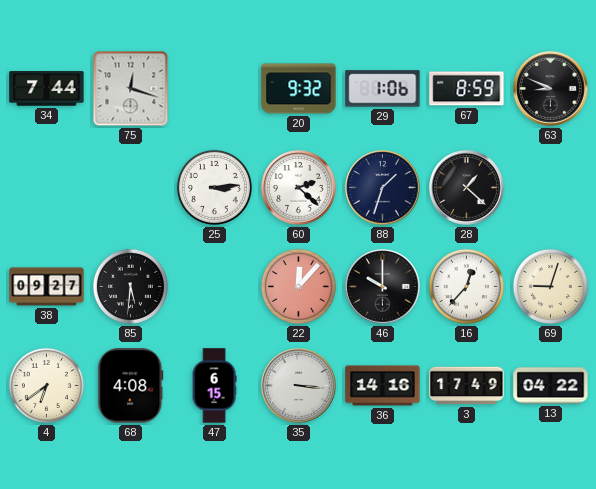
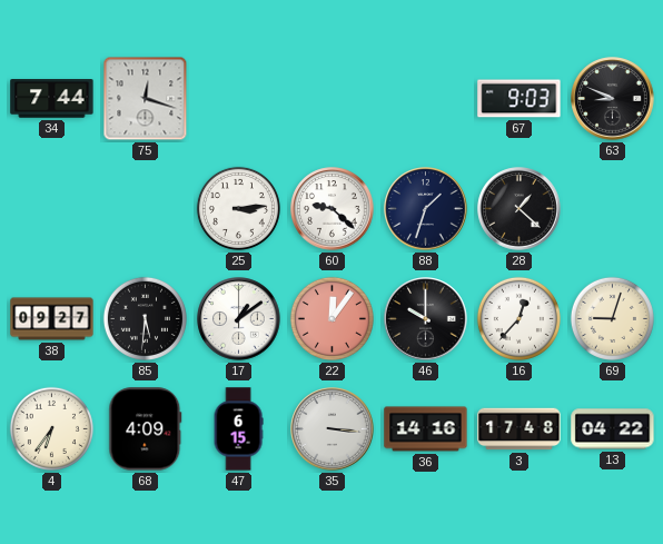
20: 9:32 -> none (299, 89)
29: 1:06 -> none (383, 89)
67: 8:59 -> 9:03 (519, 99)
60: 2:22 -> 9:22 (333, 209)
17: none -> 1:09 (239, 319)
22: 12:07 -> 12:06 (331, 318)
4: 6:39 -> 6:36 (51, 428)
68: 4:08 -> 4:09 (146, 429)
3: 17:49 -> 17:48 (519, 429)
